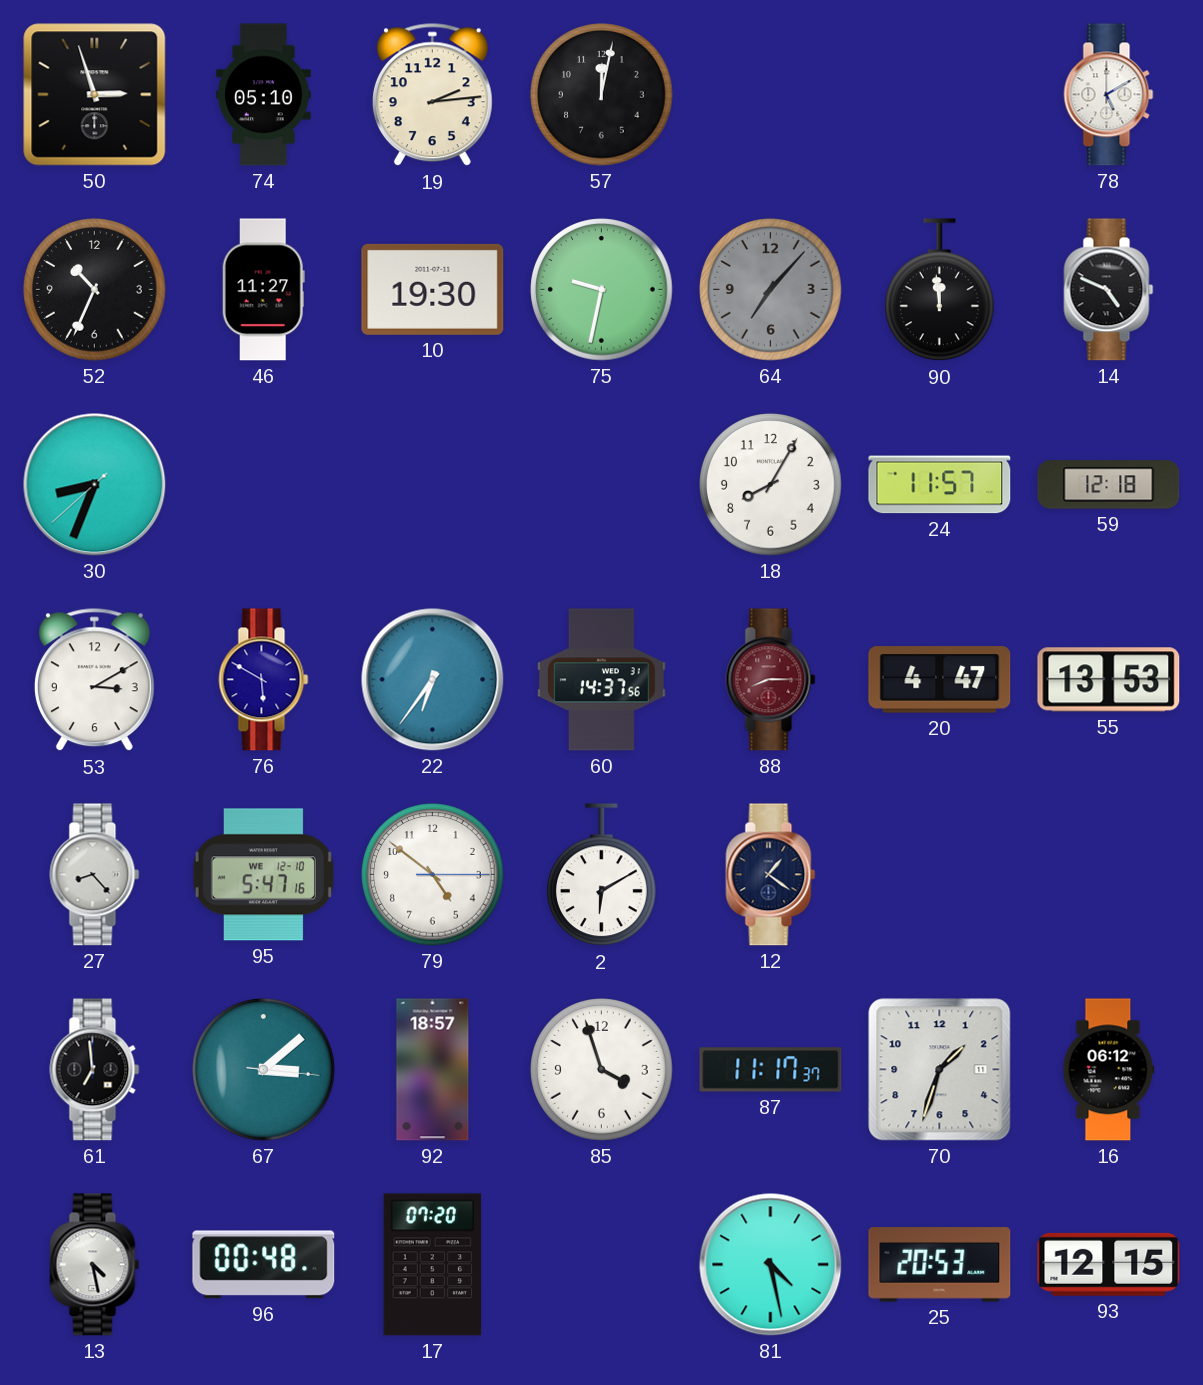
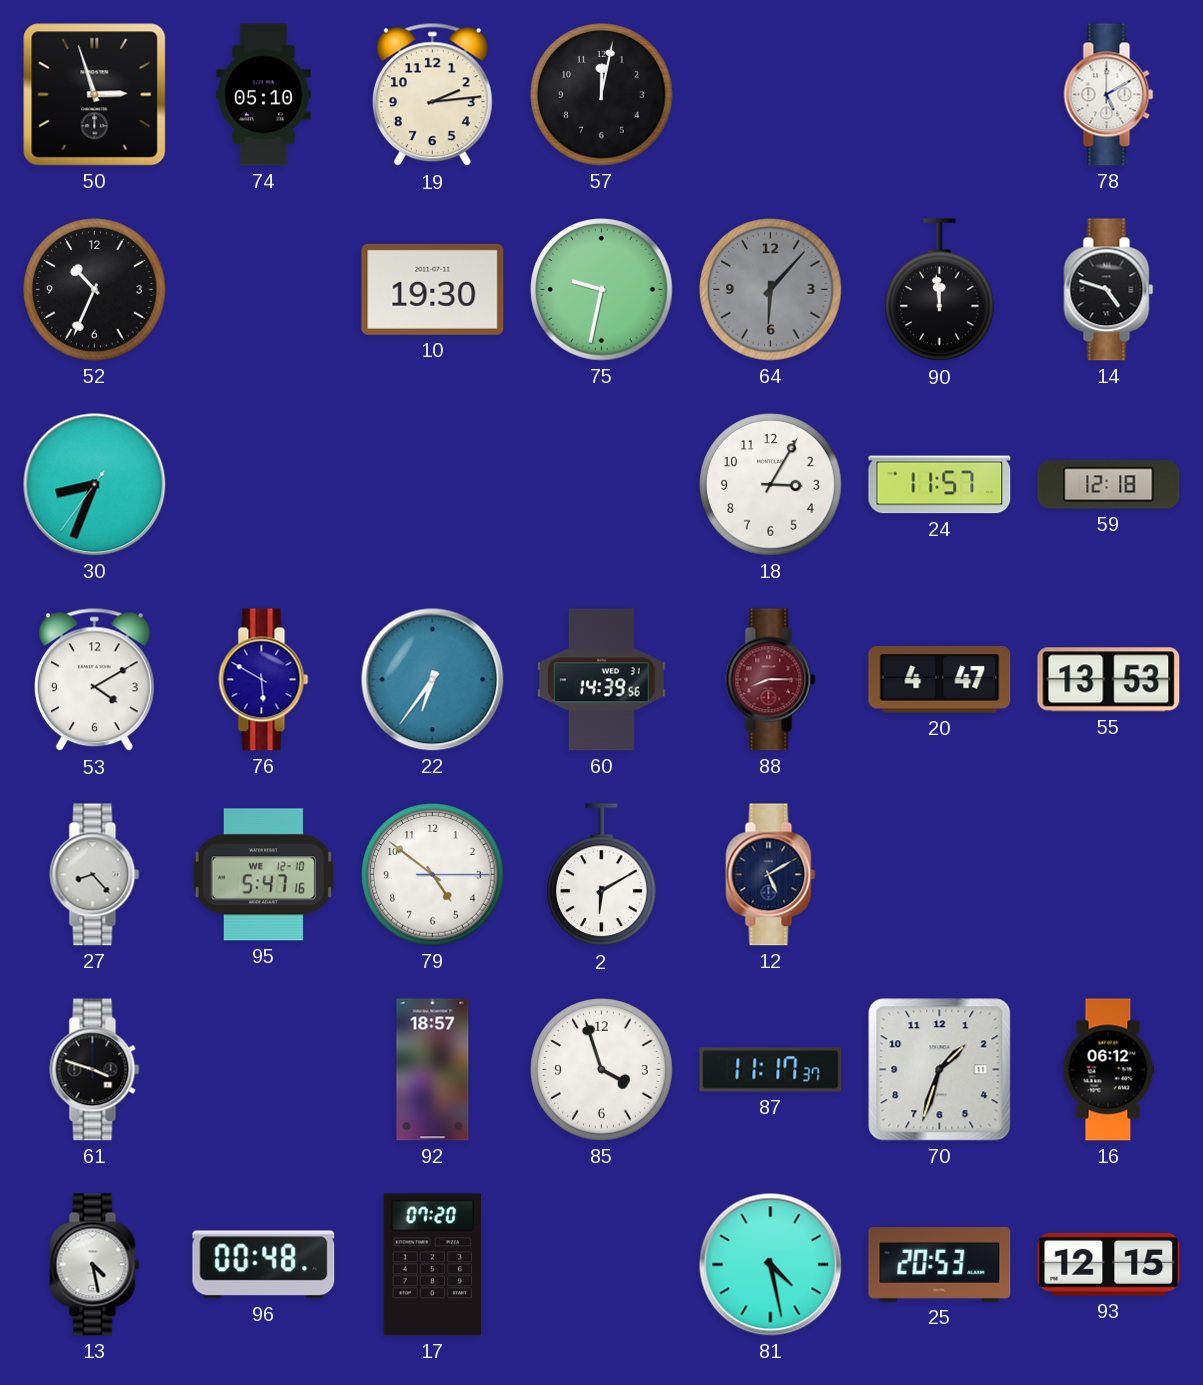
46: 11:27 -> none (263, 290)
64: 7:07 -> 6:07 (771, 290)
14: 4:49 -> 4:48 (1109, 290)
30: 8:33:38 -> 8:33:36 (95, 485)
18: 8:05 -> 3:05 (771, 485)
53: 3:10 -> 4:10 (94, 680)
60: 14:37 -> 14:39 (602, 680)
12: 1:21 -> 5:10 (771, 875)
61: 6:59 -> 3:48 (95, 1070)
67: 3:08 -> none (264, 1070)
